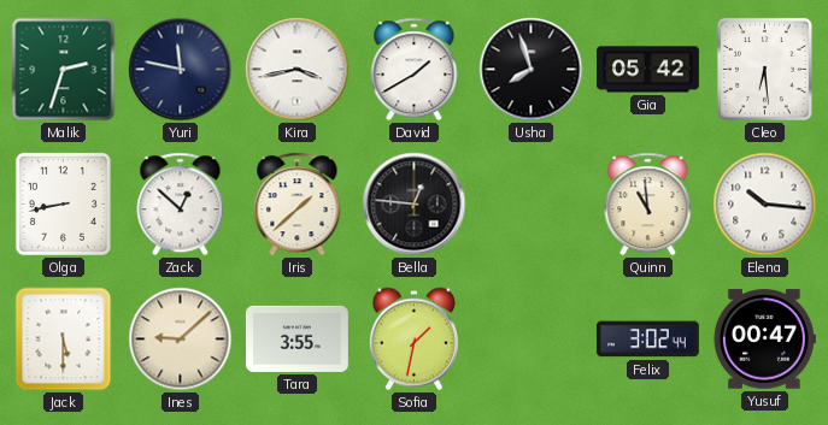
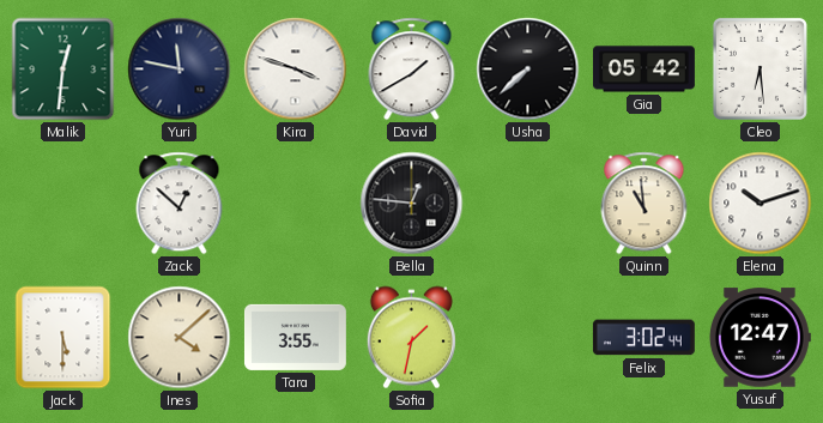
Malik: 2:33 -> 12:31 (63, 70)
Kira: 3:43 -> 3:48 (296, 70)
Usha: 7:57 -> 7:38 (528, 70)
Olga: 8:43 -> none (63, 203)
Iris: 1:38 -> none (298, 205)
Elena: 10:16 -> 10:12 (761, 204)
Ines: 9:08 -> 4:08 (180, 338)
Yusuf: 00:47 -> 12:47 (760, 338)
